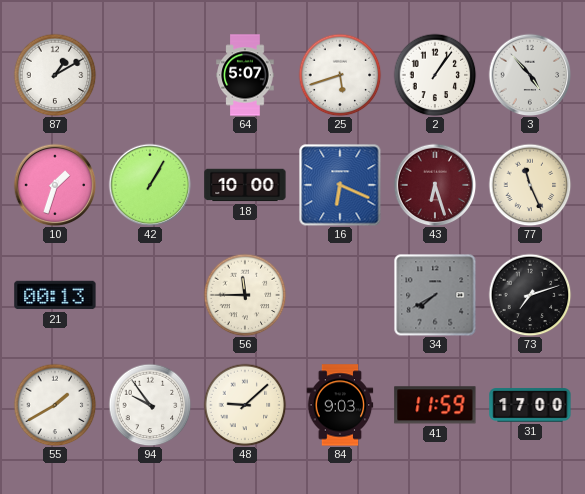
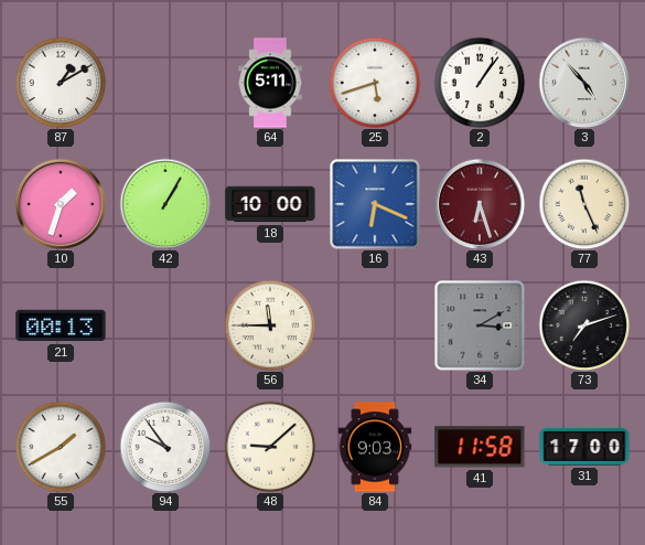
64: 5:07 -> 5:11 (270, 83)
34: 7:40 -> 3:10 (480, 325)
41: 11:59 -> 11:58 (480, 447)
